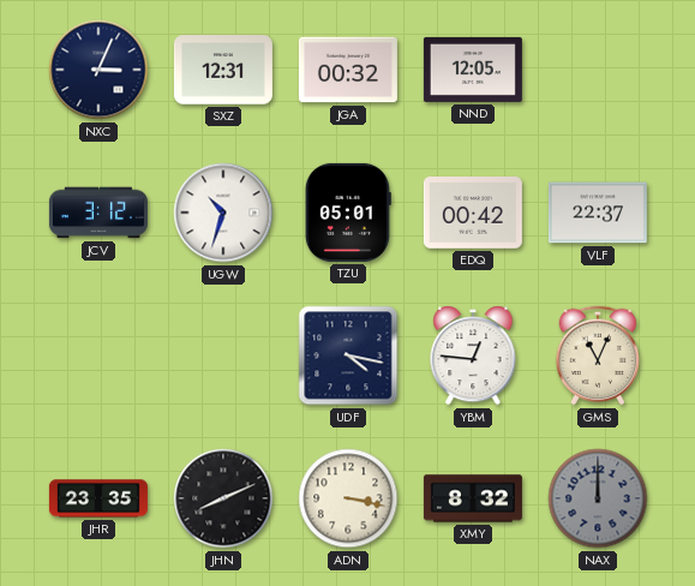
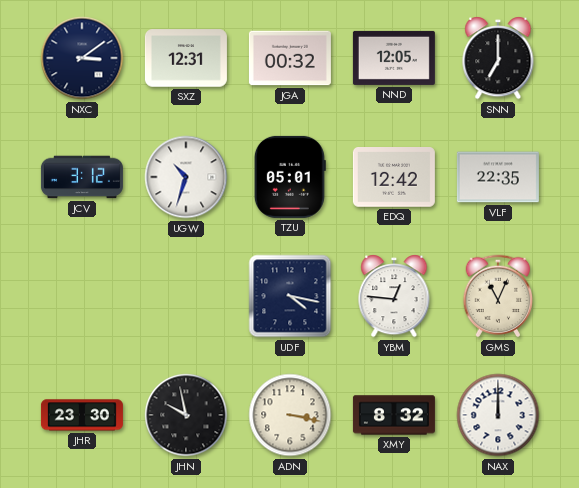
NXC: 3:04 -> 3:09 (82, 58)
SNN: none -> 7:00 (498, 58)
EDQ: 00:42 -> 12:42 (394, 178)
VLF: 22:37 -> 22:35 (498, 177)
JHR: 23:35 -> 23:30 (82, 415)
JHN: 8:11 -> 9:58 (186, 415)
NAX dial: grey -> white (498, 415)
